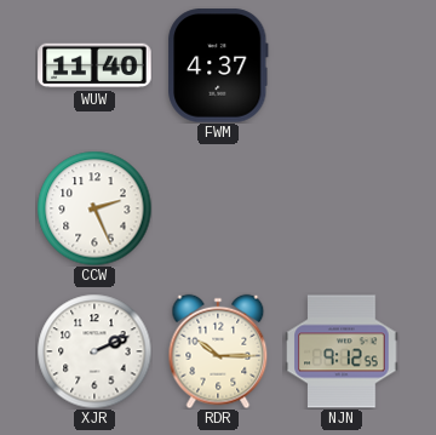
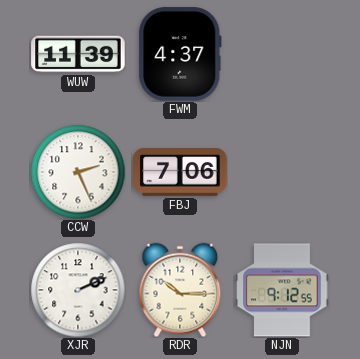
WUW: 11:40 -> 11:39 (78, 54)
FBJ: none -> 7:06 (180, 172)
